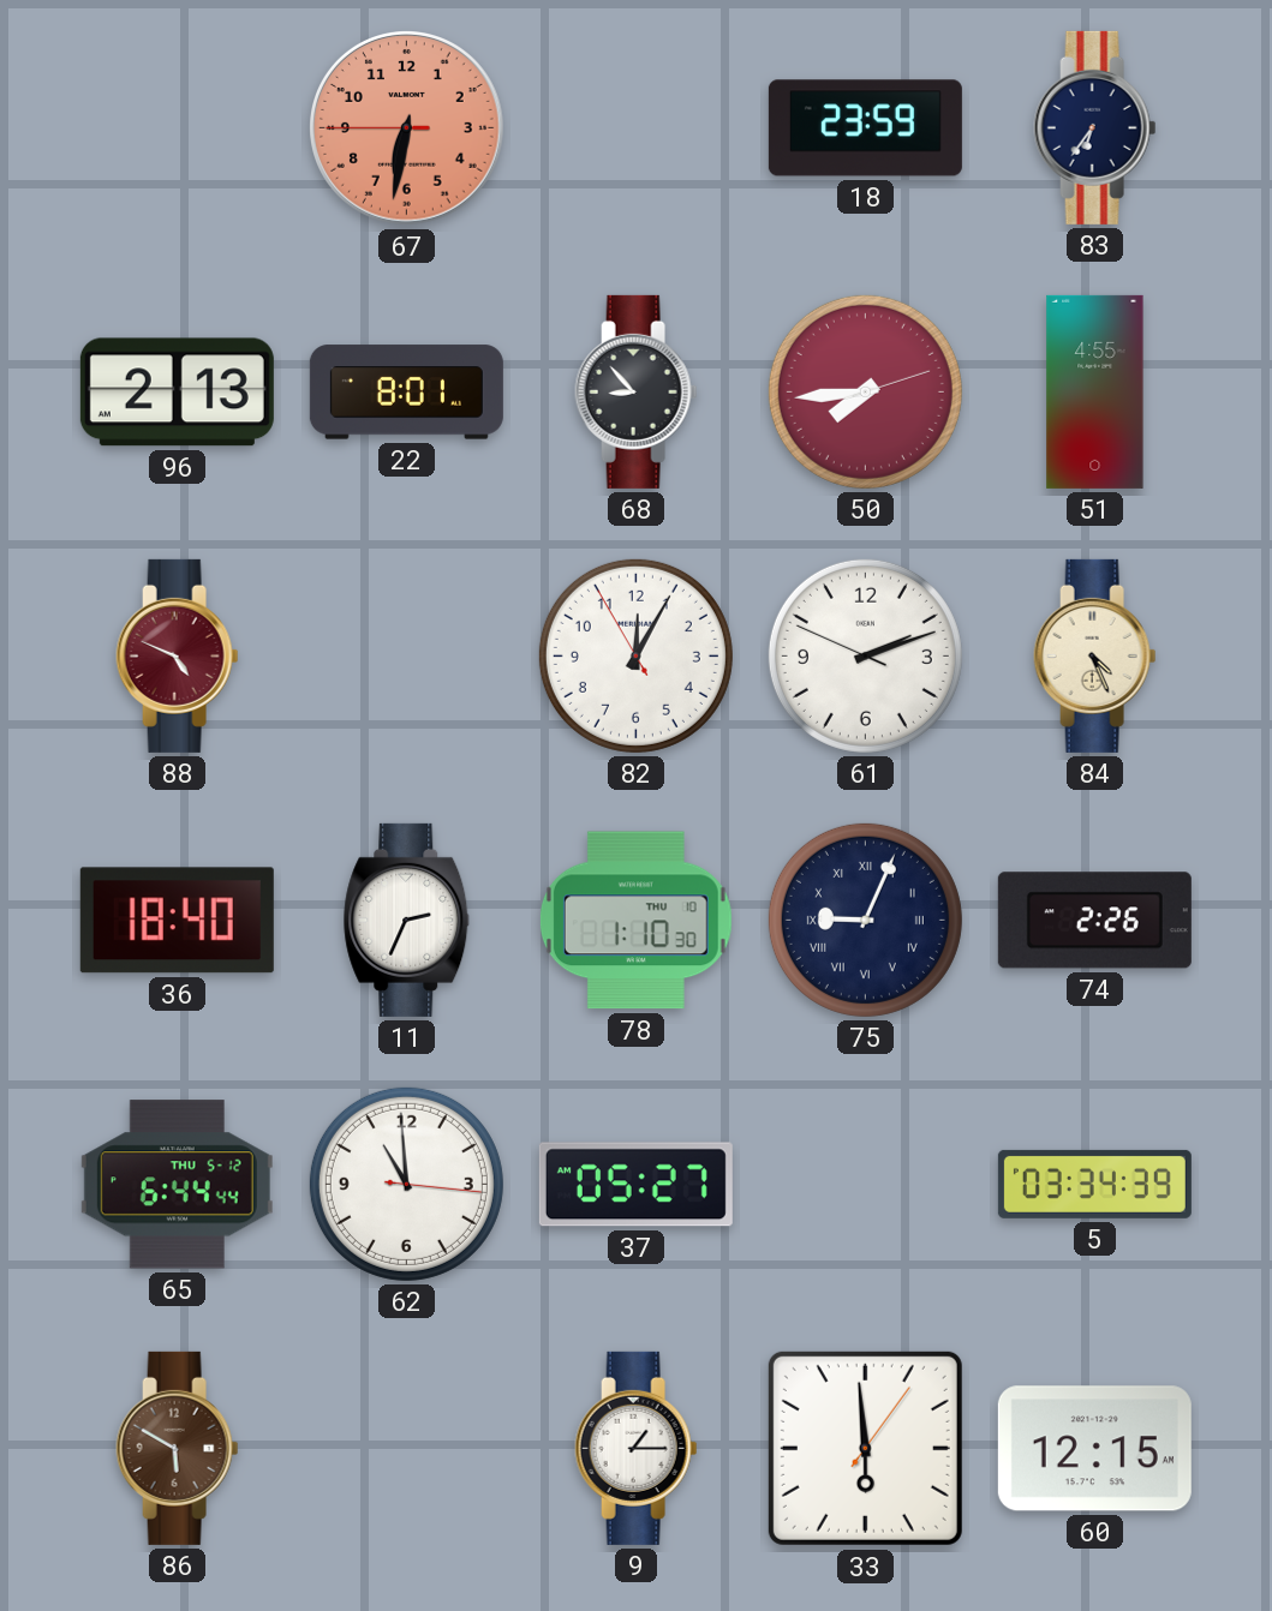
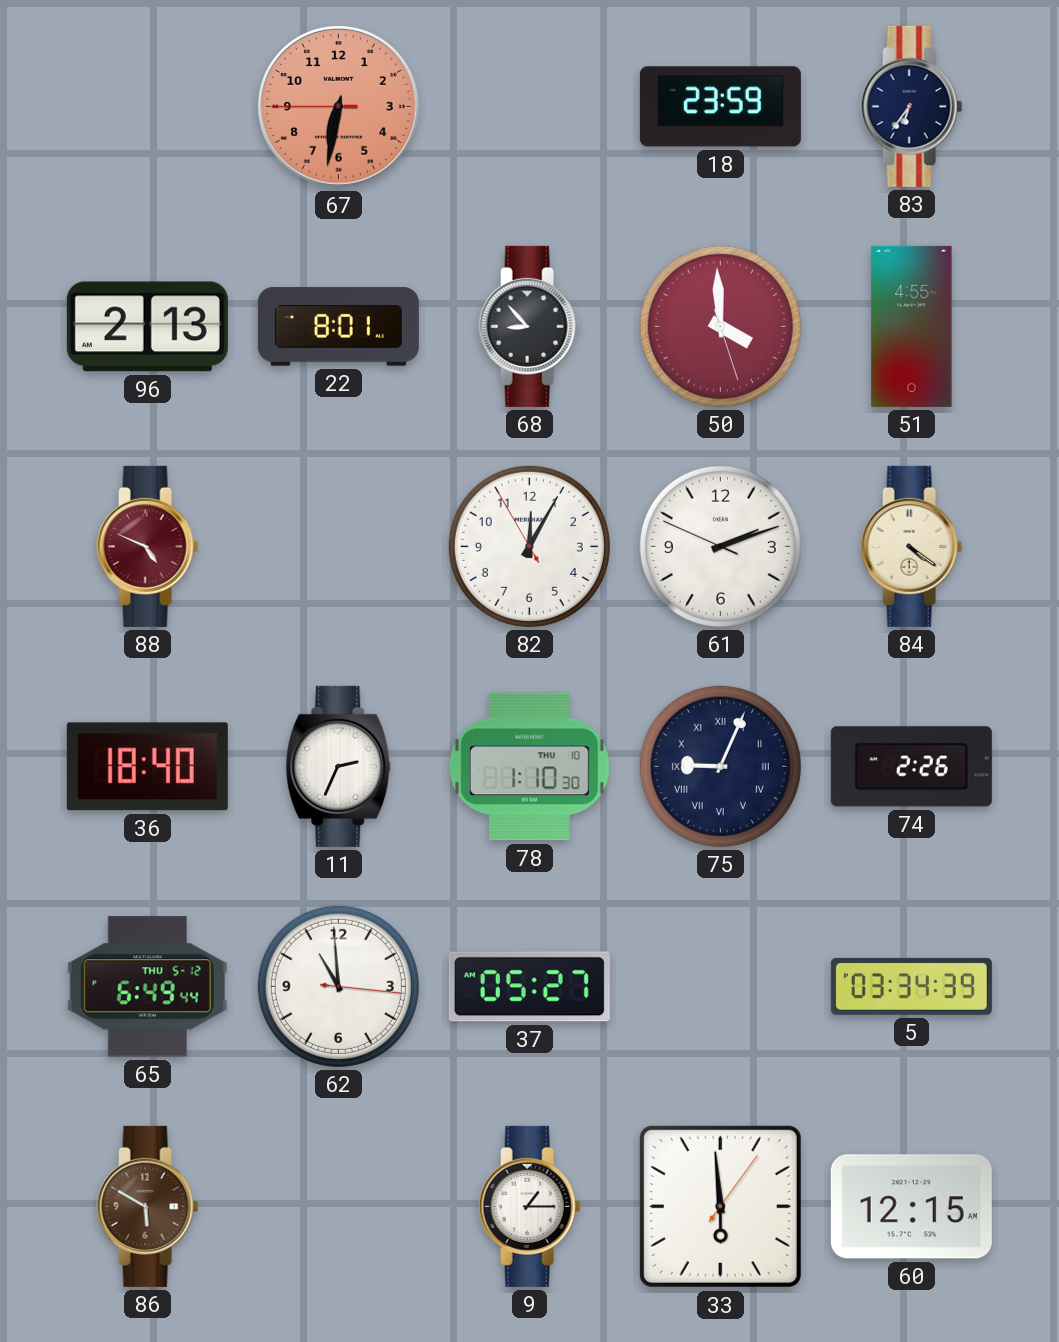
50: 7:44 -> 3:59 (720, 326)
84: 4:26 -> 4:21 (912, 546)
65: 6:44 -> 6:49 (147, 987)
